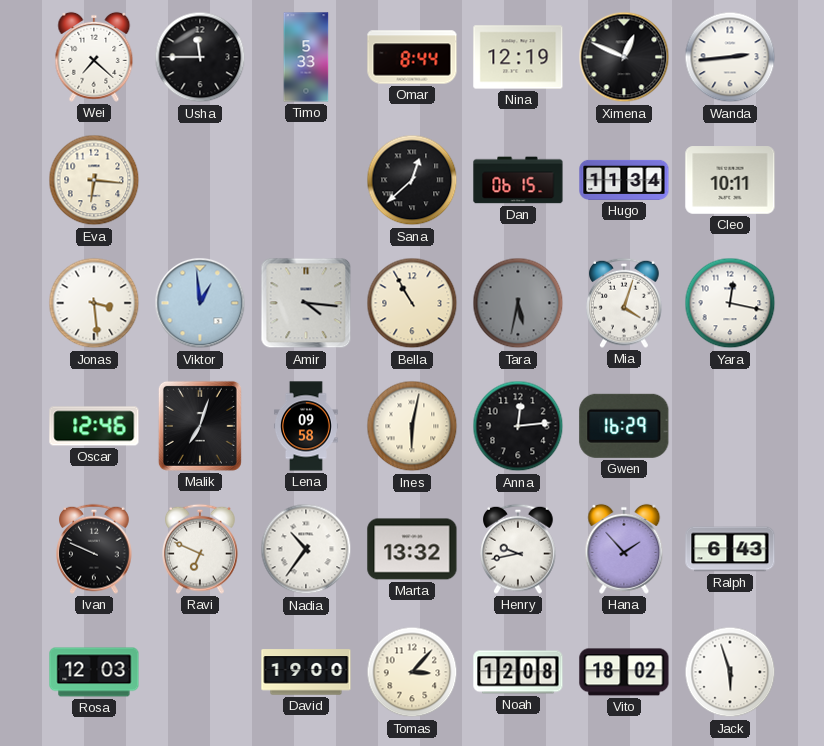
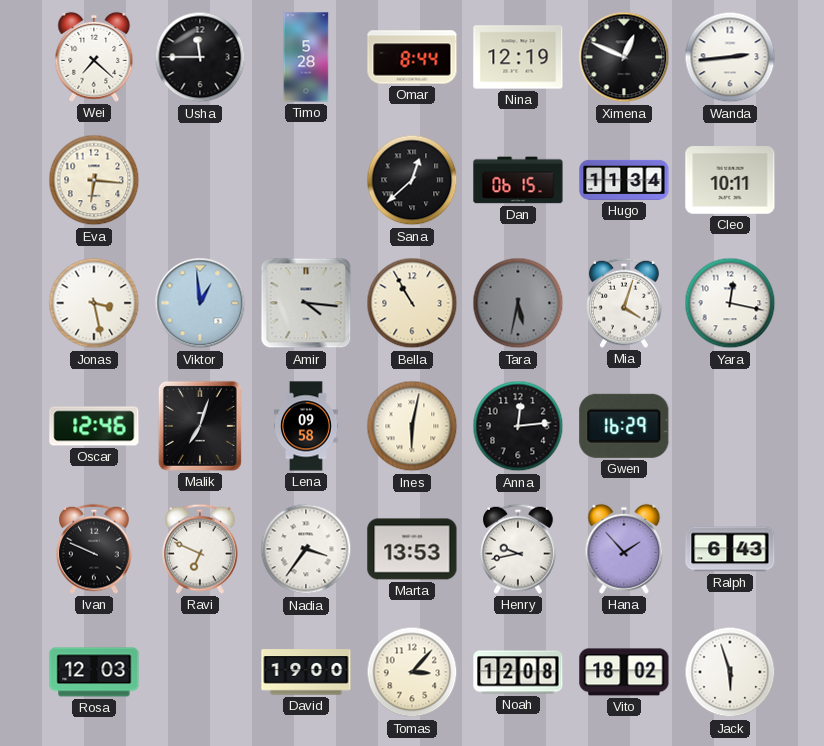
Timo: 5:33 -> 5:28 (306, 57)
Jonas: 3:29 -> 3:28 (94, 303)
Nadia: 10:36 -> 3:36 (306, 549)
Marta: 13:32 -> 13:53 (412, 549)
